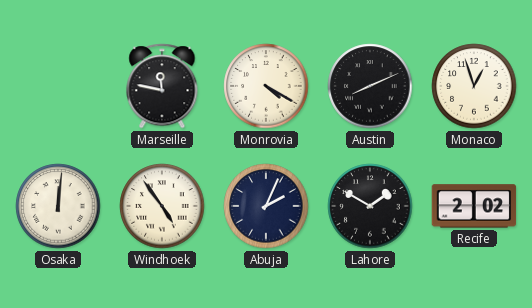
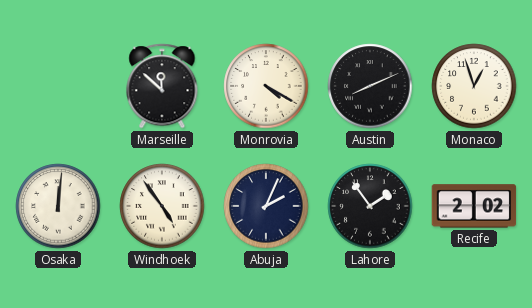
Marseille: 11:47 -> 11:52 (162, 86)
Lahore: 1:50 -> 1:54 (370, 206)
